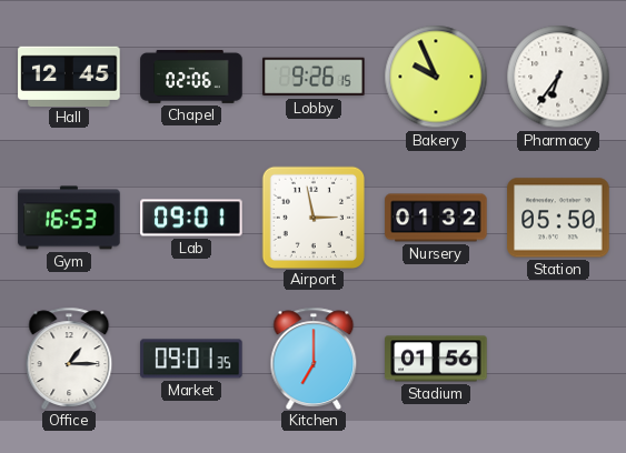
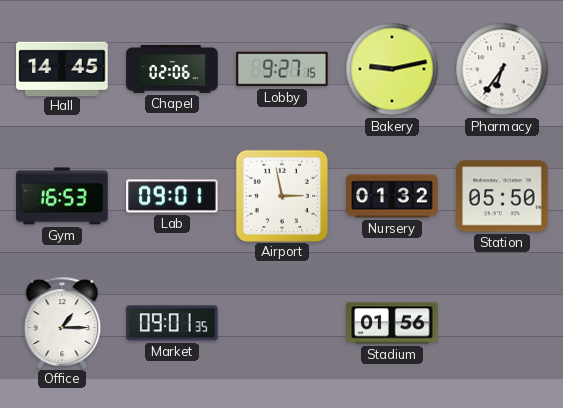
Hall: 12:45 -> 14:45 (62, 68)
Lobby: 9:26 -> 9:27 (282, 69)
Bakery: 9:56 -> 9:13 (392, 69)
Kitchen: 7:00 -> none (314, 358)
